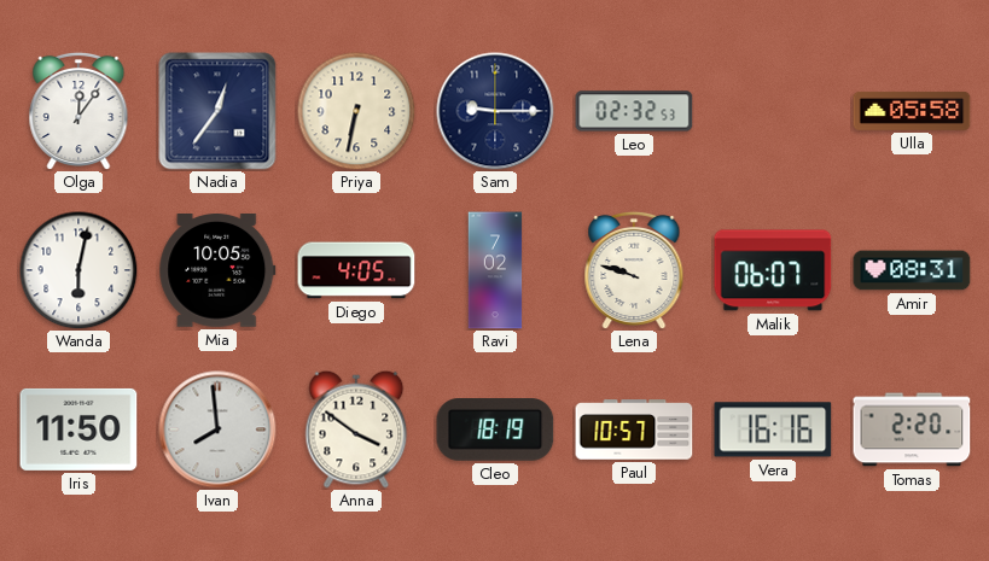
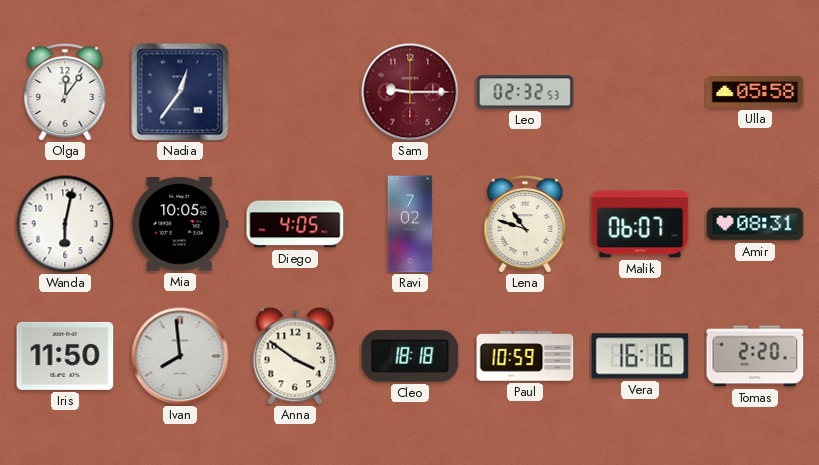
Priya: 6:32 -> none (356, 111)
Sam dial: navy -> burgundy (410, 92)
Lena: 9:48 -> 10:48 (525, 224)
Cleo: 18:19 -> 18:18 (410, 356)
Paul: 10:57 -> 10:59 (525, 356)
